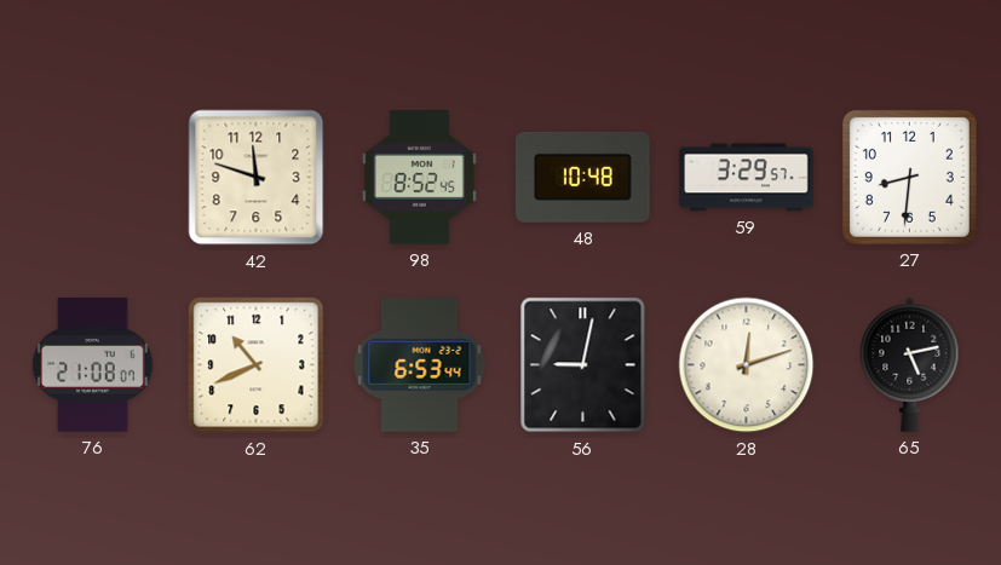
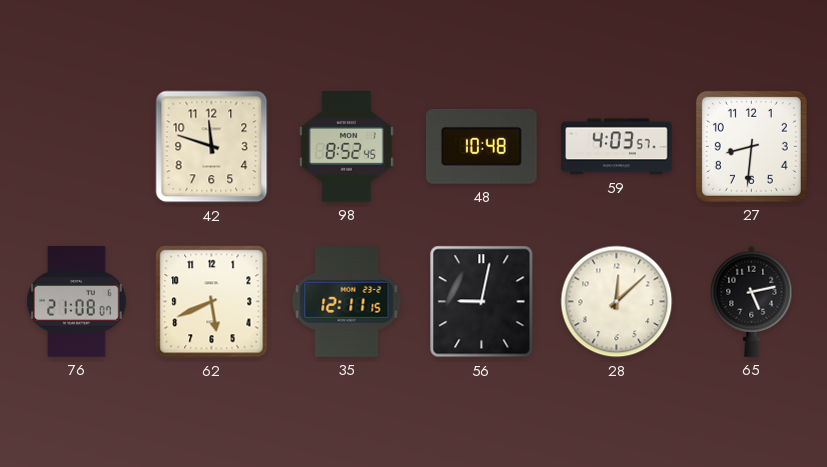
59: 3:29 -> 4:03 (617, 147)
62: 10:41 -> 5:41 (212, 302)
35: 6:53 -> 12:11 (347, 302)
28: 12:12 -> 12:08 (617, 302)
